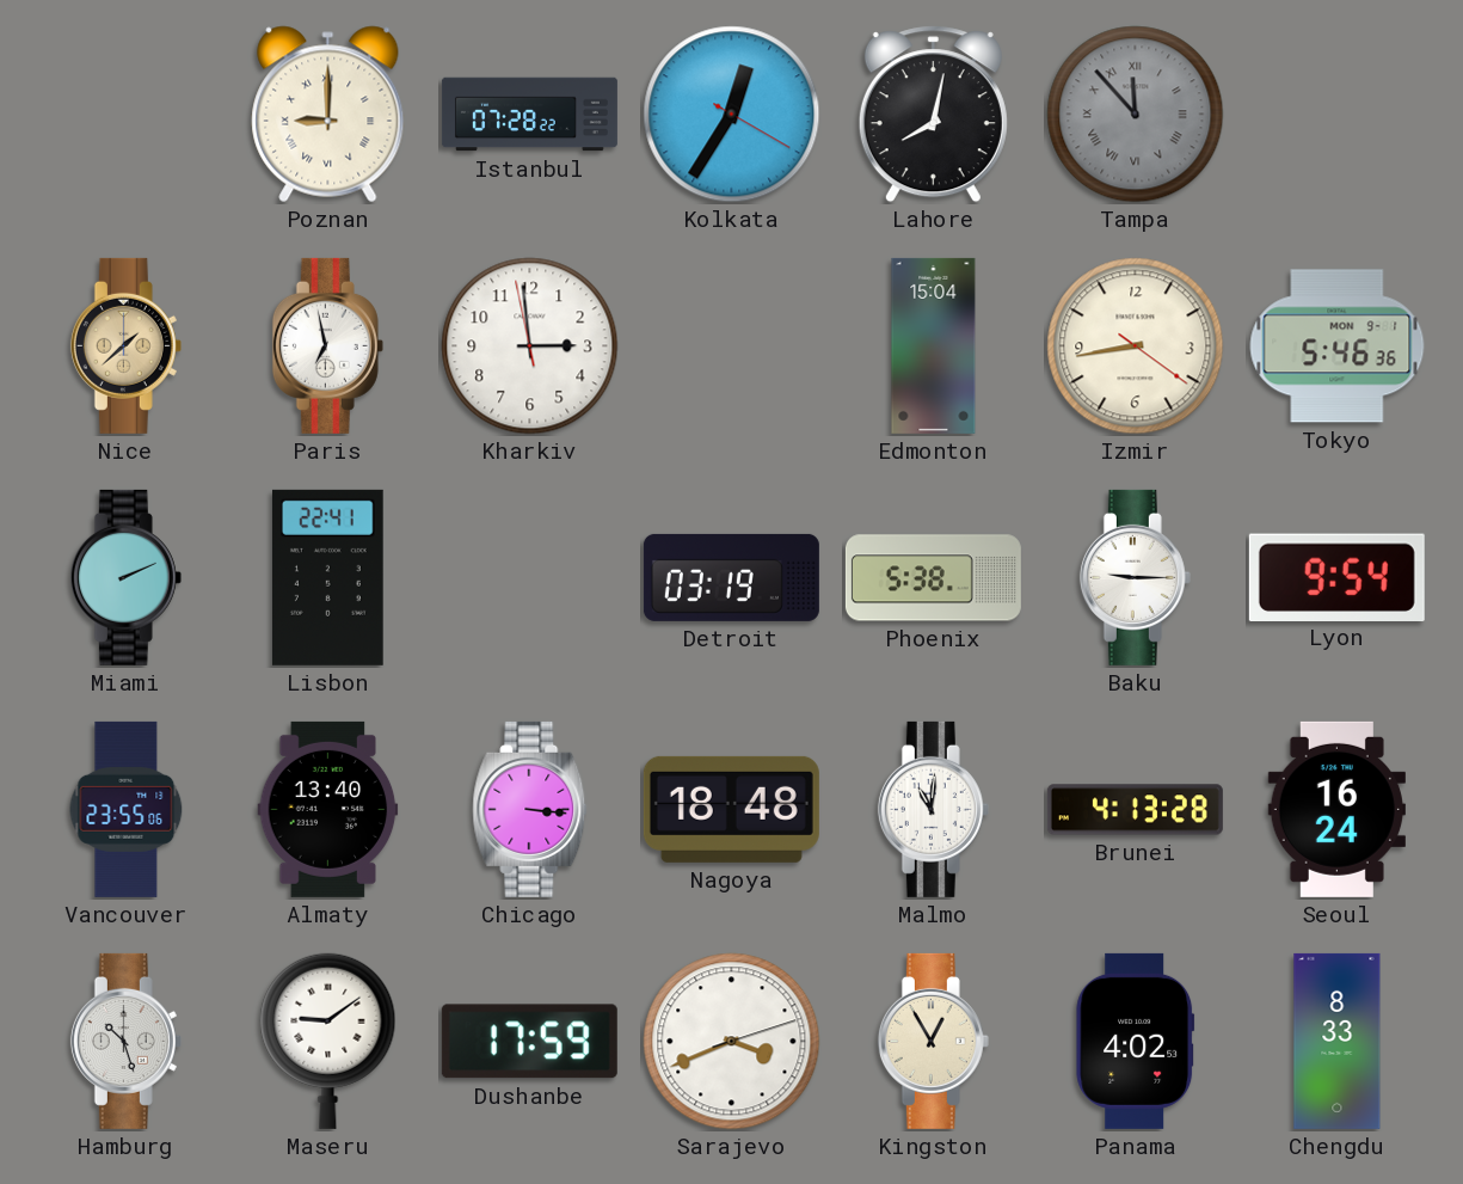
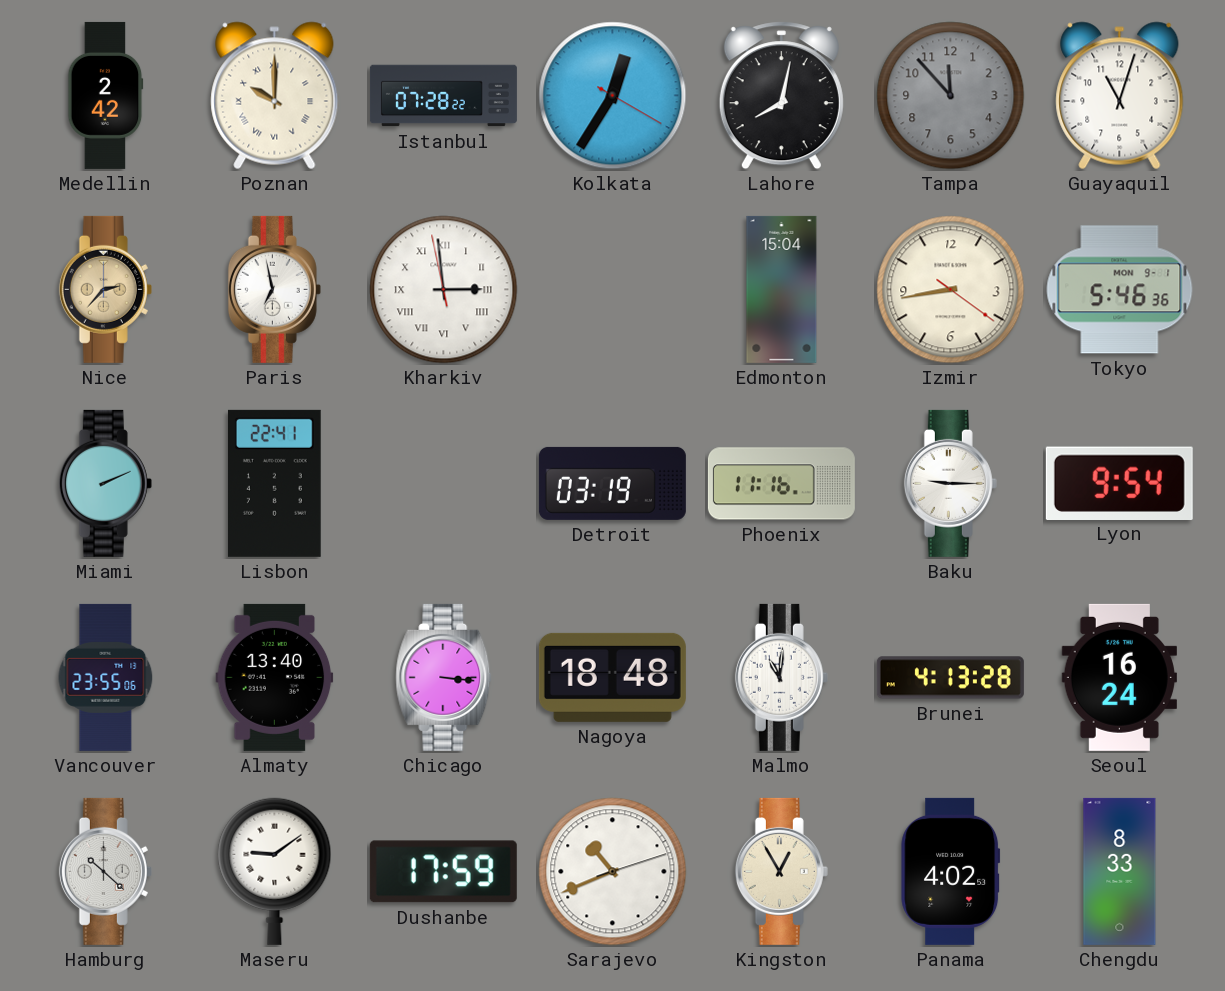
Medellin: none -> 2:42 (106, 95)
Poznan: 9:00 -> 10:00 (275, 96)
Tampa numerals: Roman -> Arabic (951, 96)
Guayaquil: none -> 11:03 (1120, 96)
Nice: 1:38 -> 2:37 (105, 289)
Kharkiv numerals: Arabic -> Roman (444, 290)
Phoenix: 5:38 -> 11:16 (781, 484)
Hamburg: 10:27 -> 10:22 (105, 871)
Sarajevo: 3:41 -> 10:41 (613, 872)
